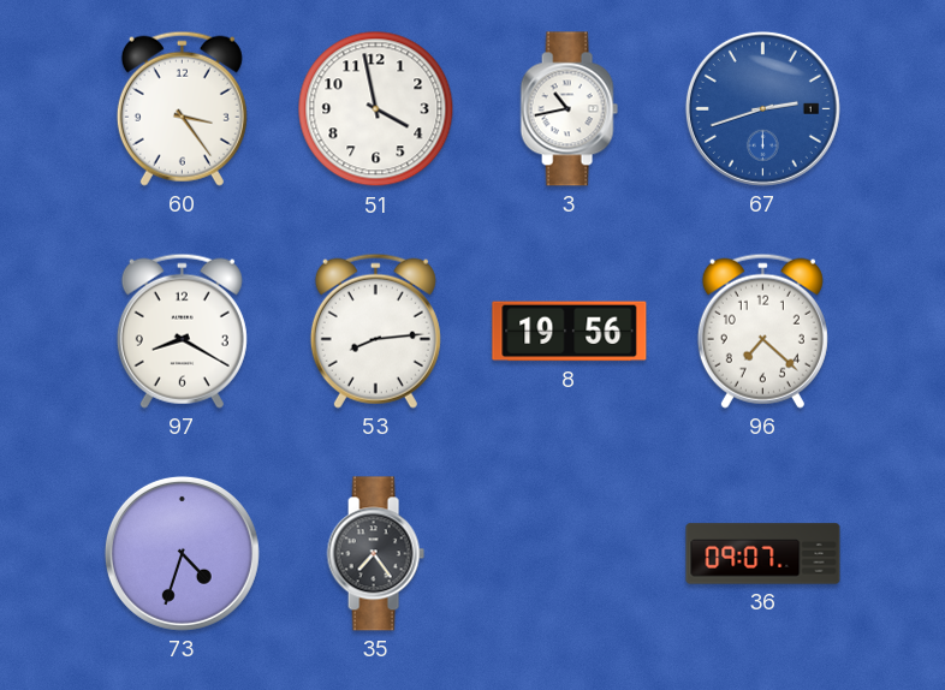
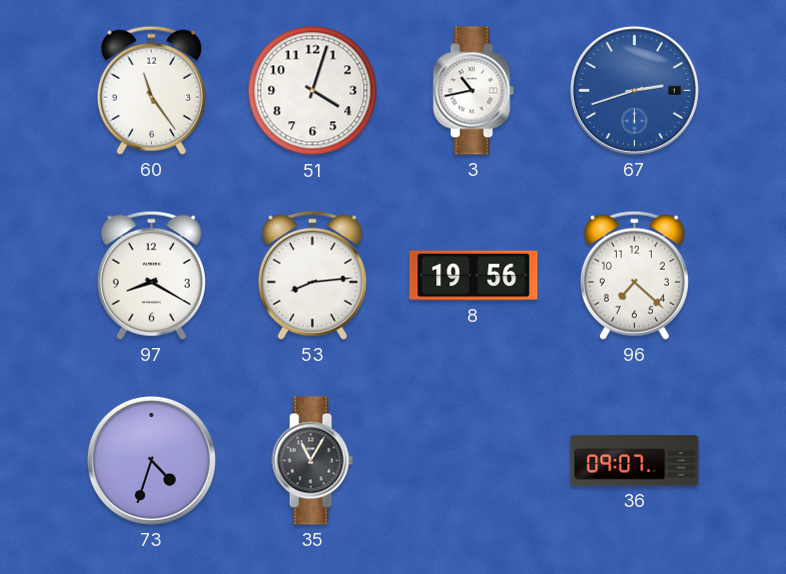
60: 3:24 -> 11:24 (151, 90)
51: 3:58 -> 4:03 (313, 91)
35: 7:24 -> 11:05 (312, 461)
